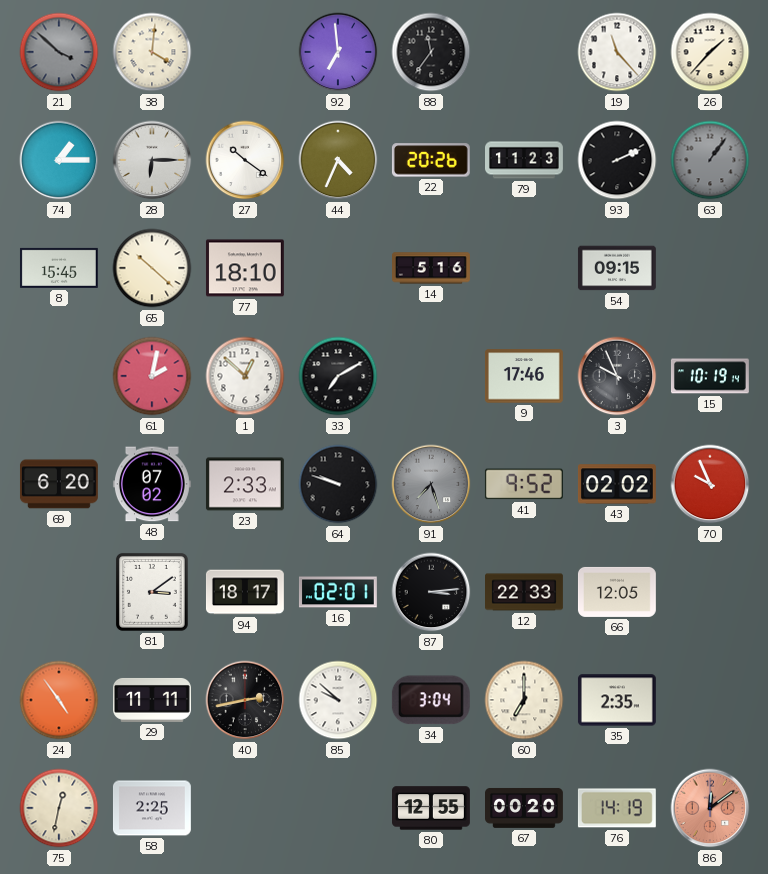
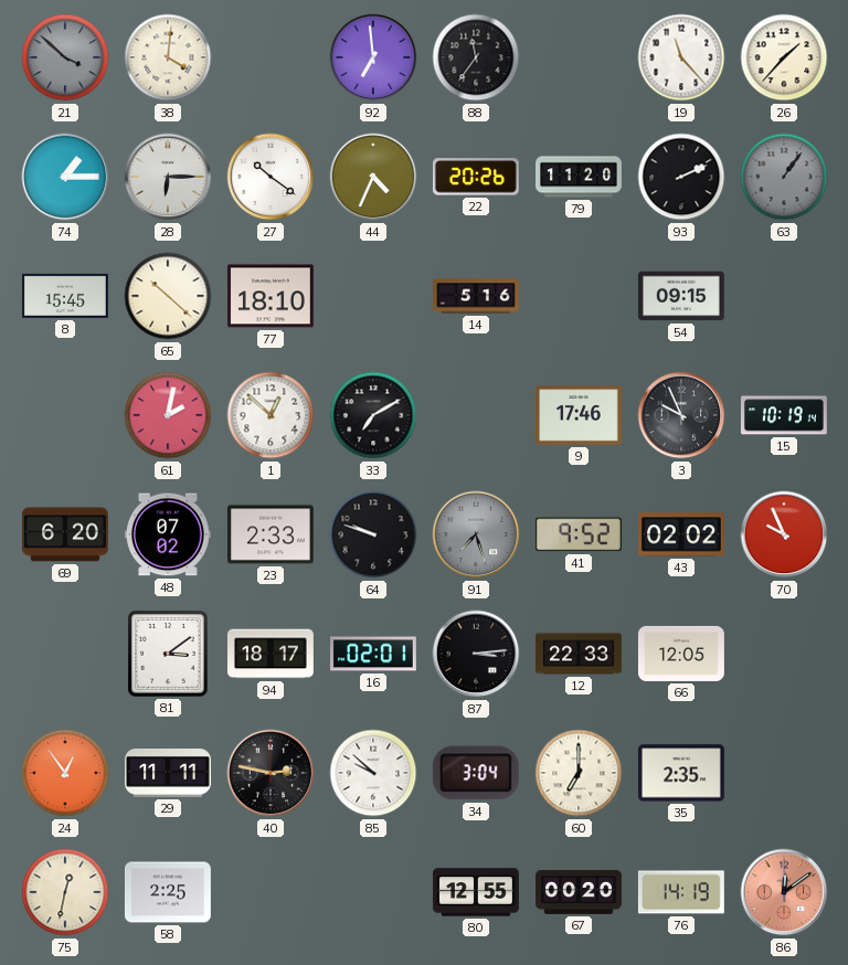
79: 11:23 -> 11:20 (580, 177)
24: 4:54 -> 12:54 (65, 773)
40: 2:43 -> 2:47 (271, 773)
